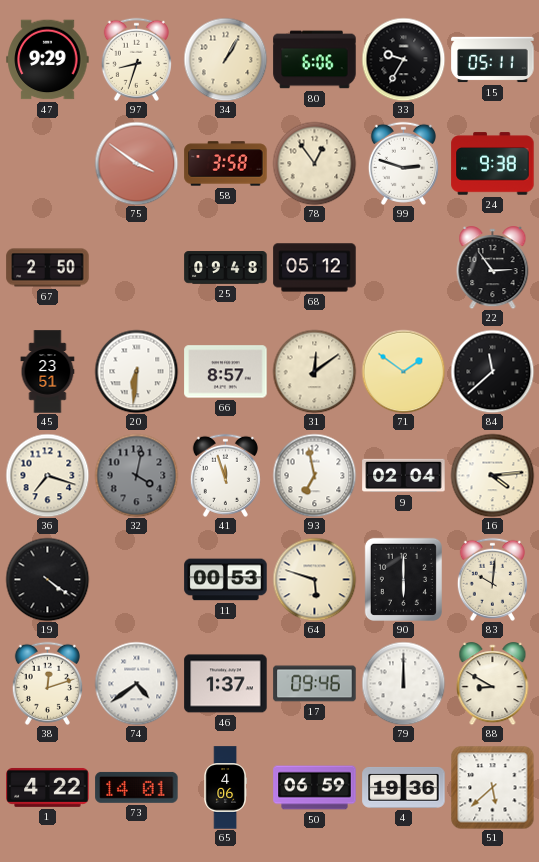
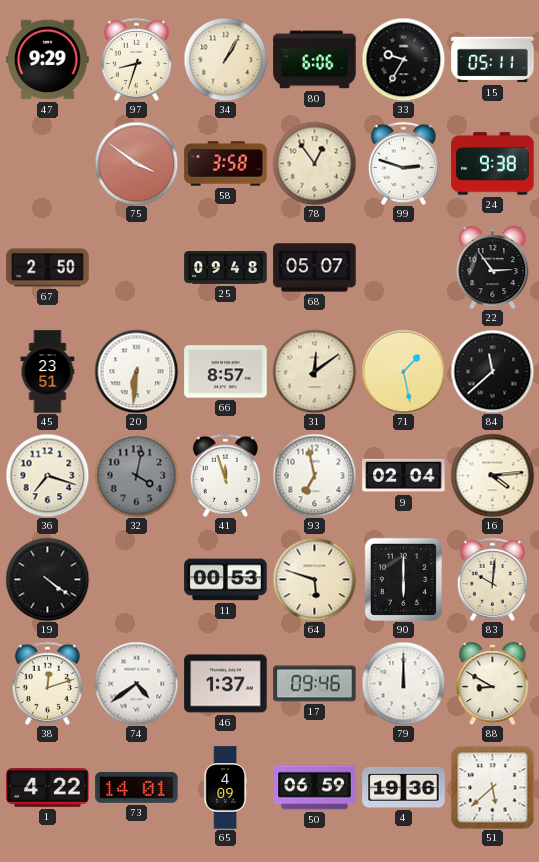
68: 05:12 -> 05:07 (315, 268)
71: 1:51 -> 1:28 (403, 371)
65: 4:06 -> 4:09 (225, 788)
